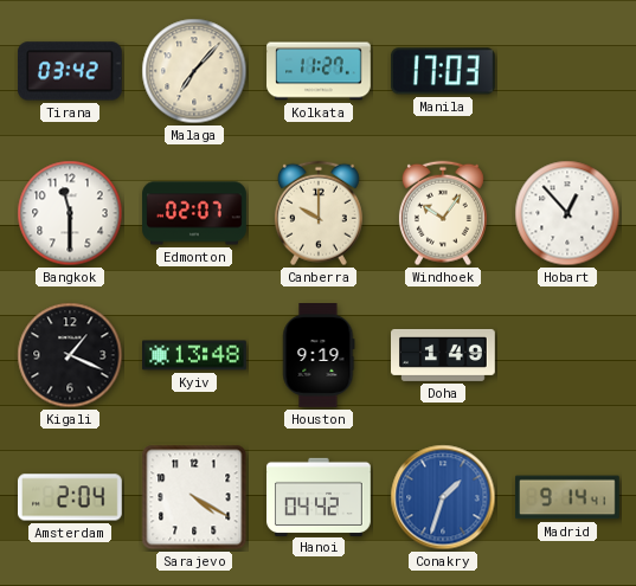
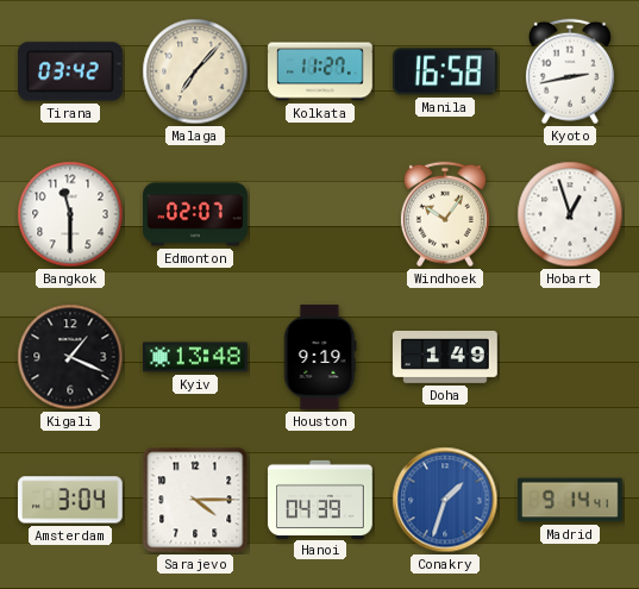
Manila: 17:03 -> 16:58 (445, 71)
Kyoto: none -> 2:43 (570, 71)
Canberra: 10:00 -> none (319, 213)
Hobart: 12:53 -> 12:57 (570, 214)
Amsterdam: 2:04 -> 3:04 (71, 500)
Sarajevo: 4:20 -> 4:15 (195, 500)
Hanoi: 04:42 -> 04:39 (320, 499)
